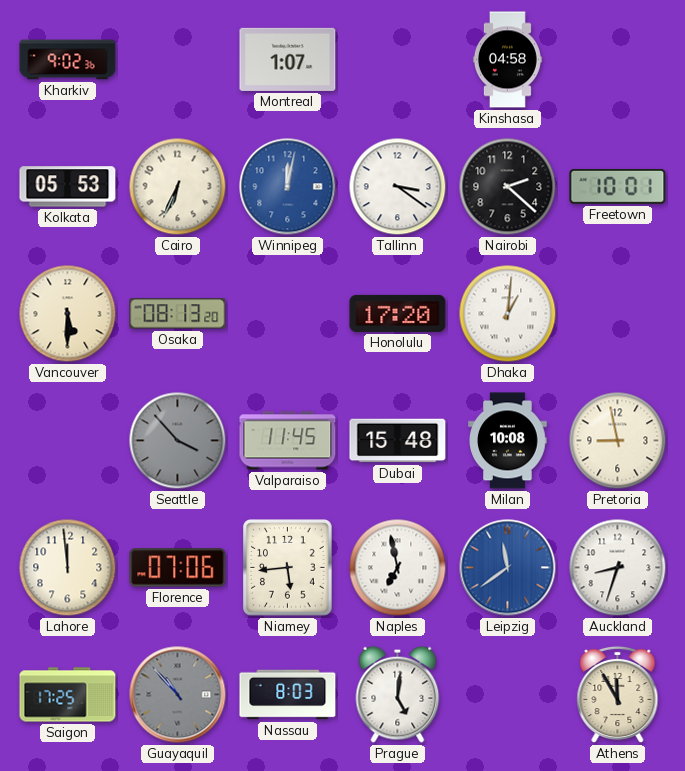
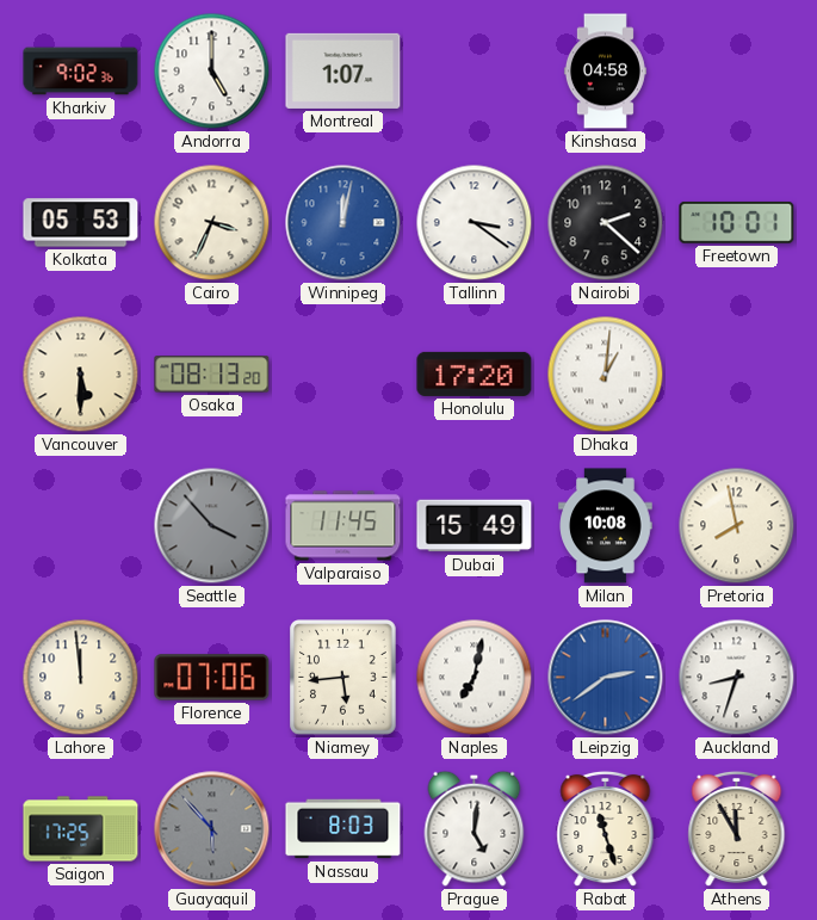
Andorra: none -> 5:00 (212, 72)
Cairo: 6:34 -> 3:34 (212, 223)
Dubai: 15:48 -> 15:49 (475, 526)
Pretoria: 8:58 -> 7:58 (737, 526)
Naples: 6:58 -> 7:02 (475, 678)
Leipzig: 11:39 -> 2:39 (606, 678)
Guayaquil: 10:53 -> 5:53 (212, 829)
Rabat: none -> 11:27 (606, 829)
